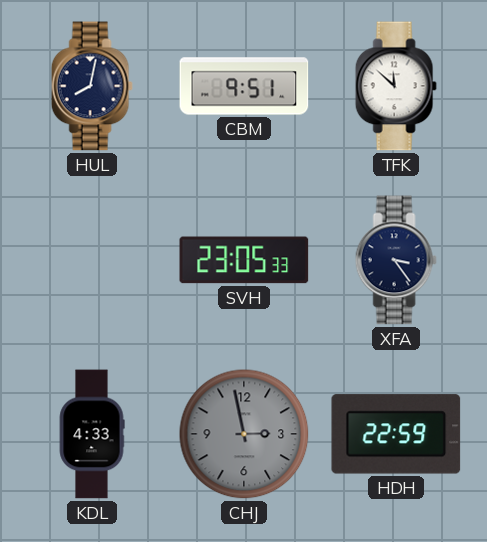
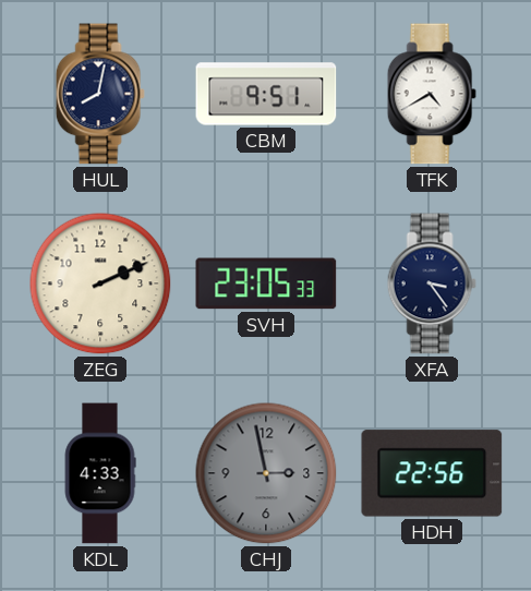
TFK: 11:52 -> 4:40 (432, 94)
ZEG: none -> 2:11 (100, 284)
HDH: 22:59 -> 22:56 (432, 473)
